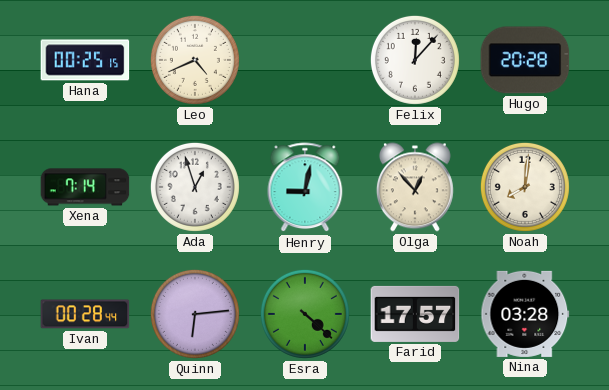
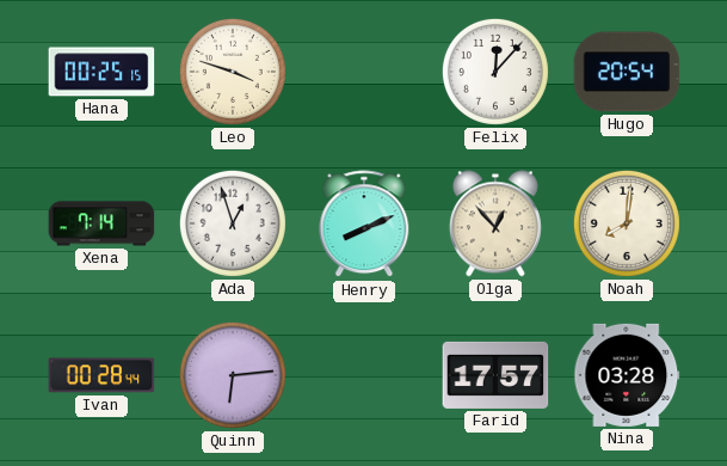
Leo: 4:41 -> 3:48 (233, 72)
Hugo: 20:28 -> 20:54 (627, 72)
Henry: 9:02 -> 8:11 (364, 225)
Esra: 4:22 -> none (305, 314)
